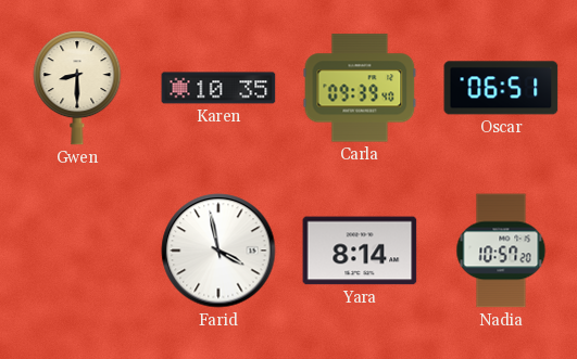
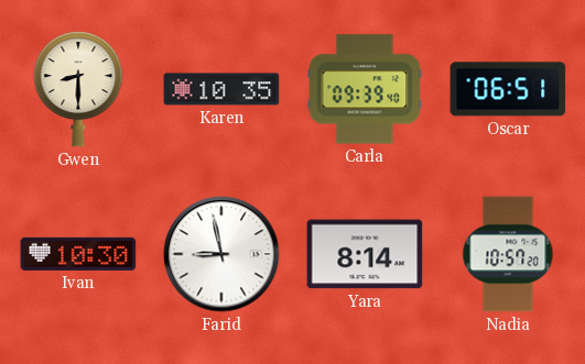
Ivan: none -> 10:30 (78, 254)
Farid: 3:58 -> 8:58 (221, 254)
